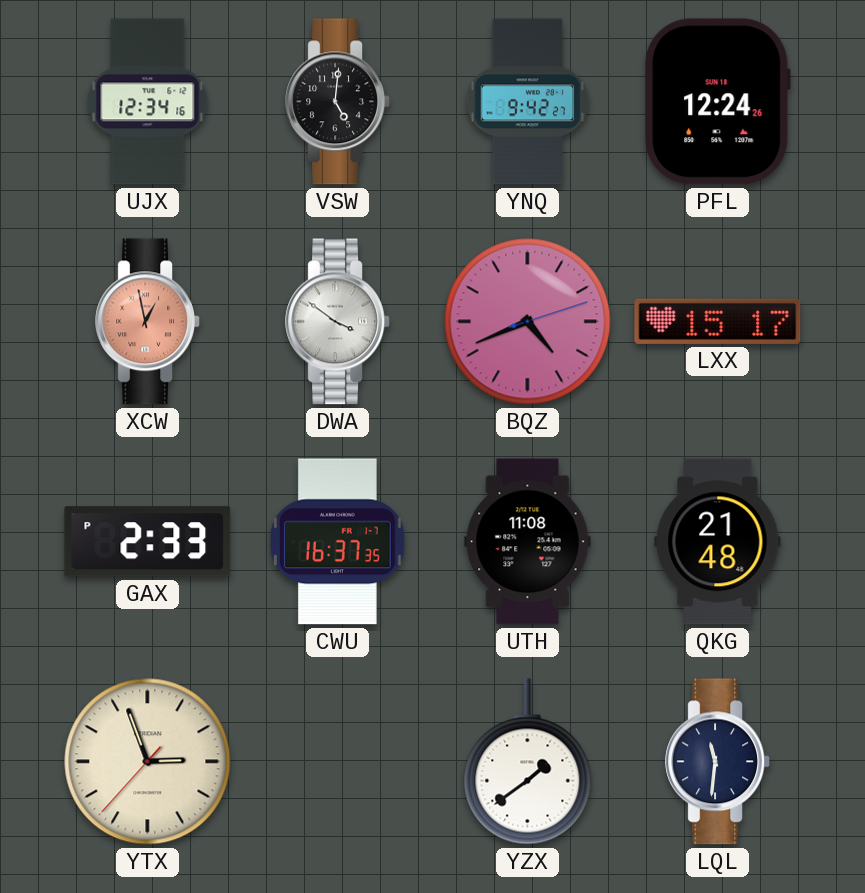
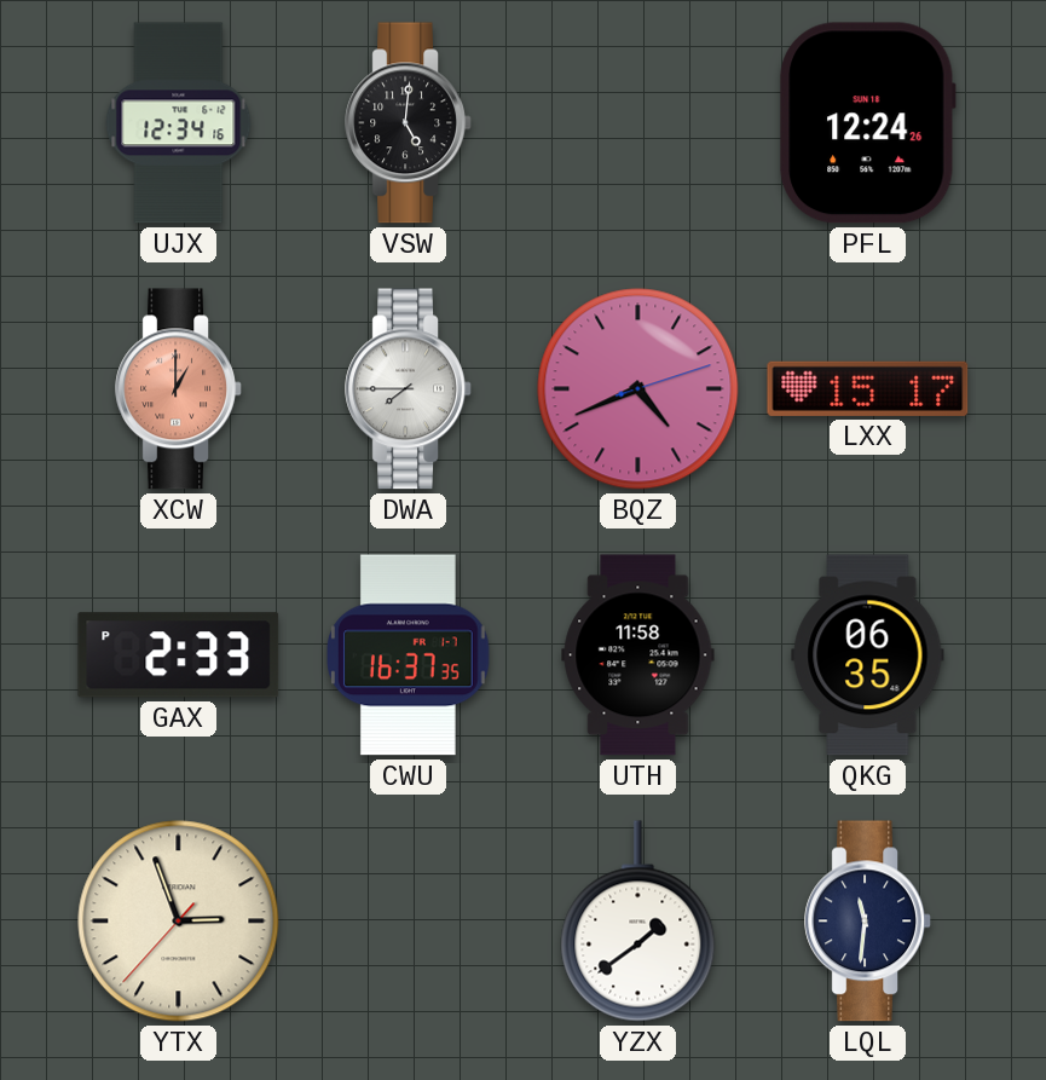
YNQ: 9:42 -> none (528, 102)
XCW: 12:58 -> 1:00 (179, 389)
DWA: 3:51 -> 7:45 (409, 389)
UTH: 11:08 -> 11:58 (638, 655)
QKG: 21:48 -> 06:35 (868, 655)
